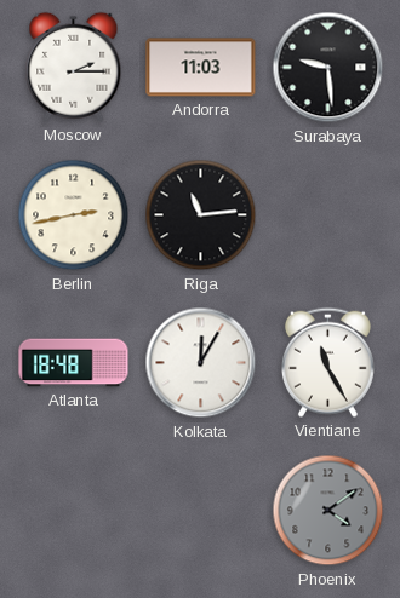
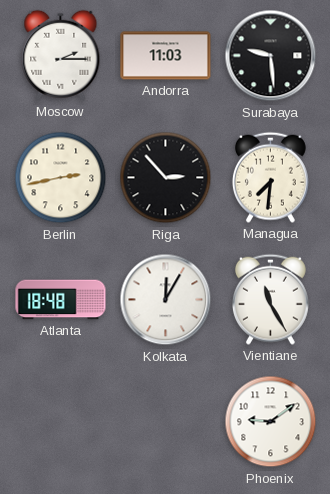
Riga: 11:14 -> 2:53 (166, 178)
Managua: none -> 7:31 (270, 177)
Phoenix: 4:09 -> 9:09 (271, 422)
Phoenix dial: grey -> white (271, 422)
